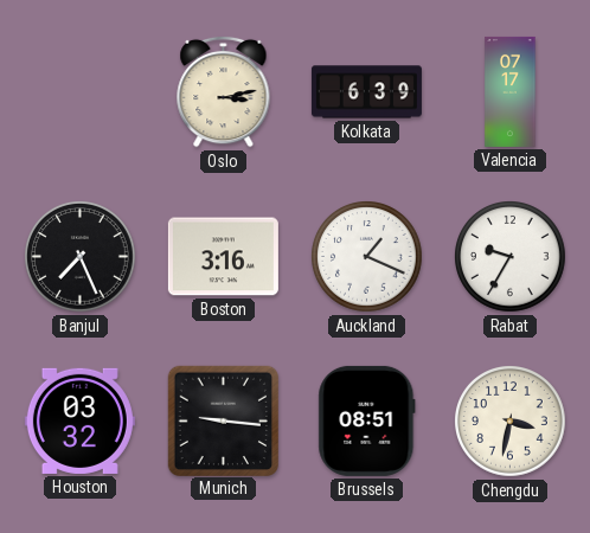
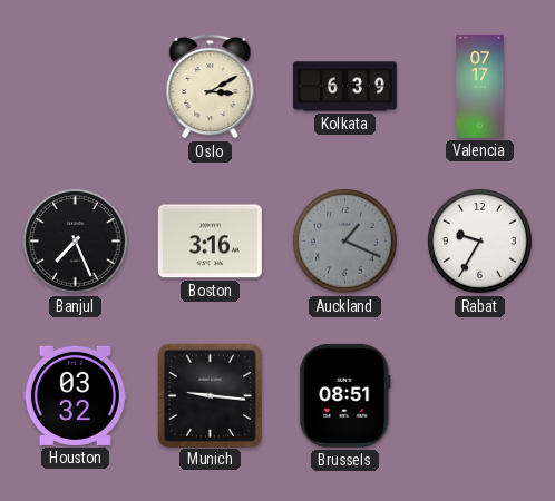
Oslo: 3:13 -> 3:10 (211, 86)
Auckland dial: white -> grey (345, 242)
Chengdu: 3:32 -> none (511, 422)
